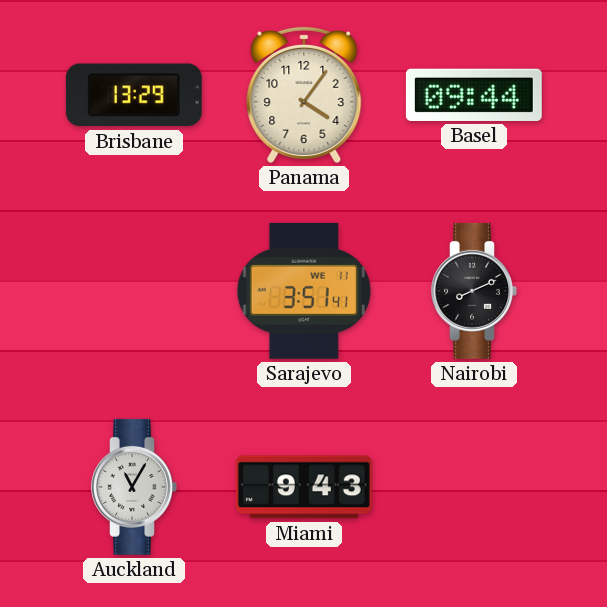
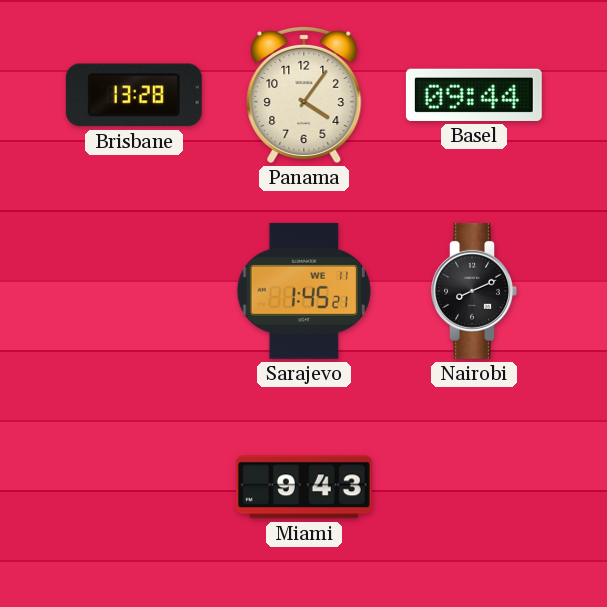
Brisbane: 13:29 -> 13:28 (134, 95)
Sarajevo: 3:51 -> 1:45 (304, 291)
Auckland: 11:05 -> none (134, 487)
